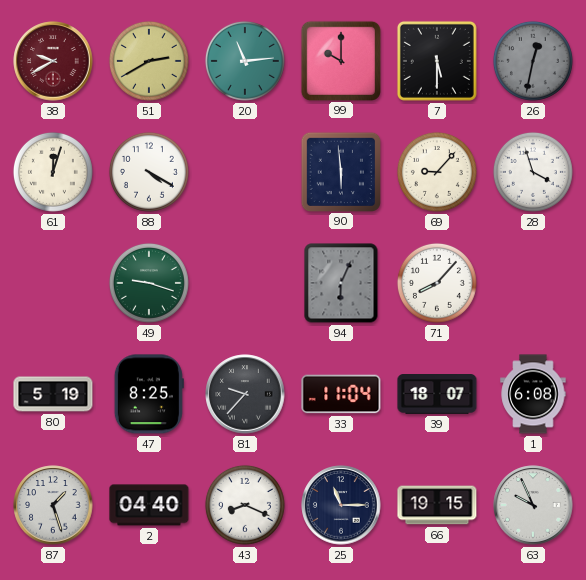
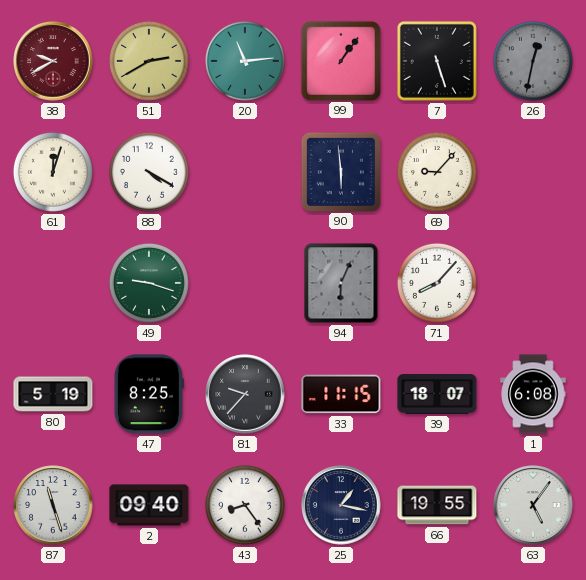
99: 10:00 -> 1:06 (340, 60)
7: 5:30 -> 5:27 (437, 61)
28: 3:57 -> none (533, 172)
33: 11:04 -> 11:15 (341, 394)
87: 1:27 -> 11:27 (53, 505)
2: 04:40 -> 09:40 (149, 505)
43: 8:19 -> 8:24 (245, 505)
25: 11:15 -> 1:17 (341, 505)
66: 19:15 -> 19:55 (437, 505)
63: 9:56 -> 5:06 (533, 505)
